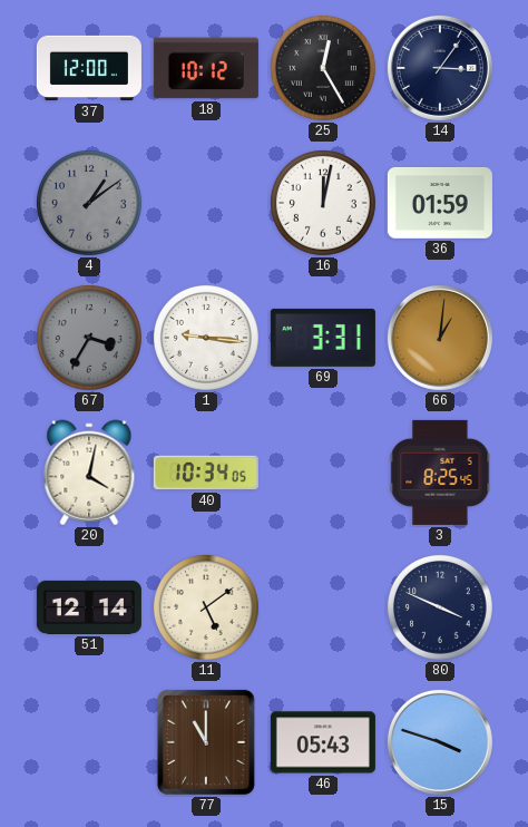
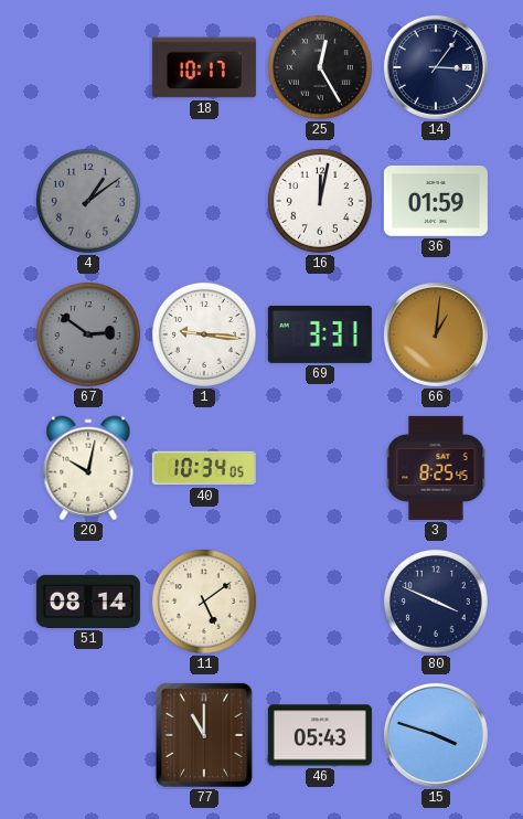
37: 12:00 -> none (89, 68)
18: 10:12 -> 10:17 (204, 67)
67: 3:35 -> 2:51 (88, 334)
20: 4:02 -> 10:02 (88, 468)
51: 12:14 -> 08:14 (88, 602)
